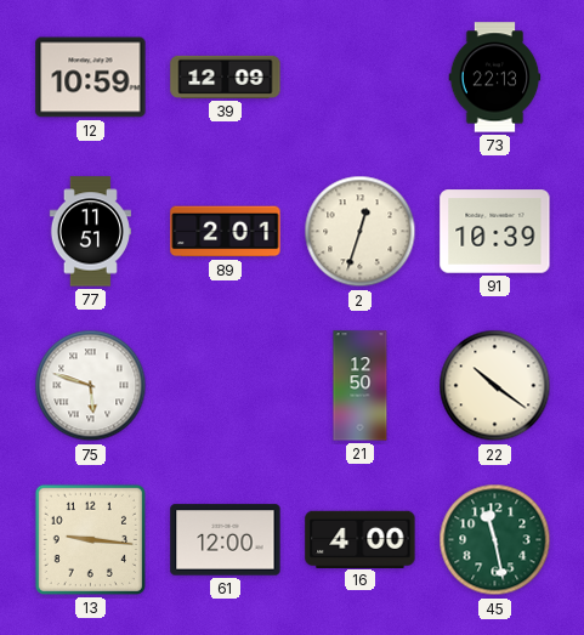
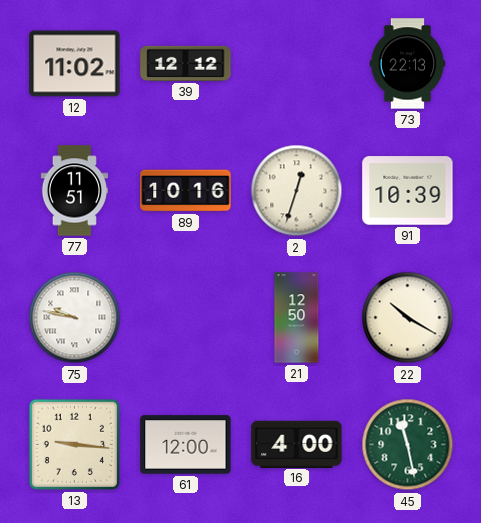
12: 10:59 -> 11:02 (75, 64)
39: 12:09 -> 12:12 (186, 63)
89: 2:01 -> 10:16 (186, 191)
75: 5:48 -> 9:47 (75, 318)
22: 10:21 -> 10:20 (408, 318)
